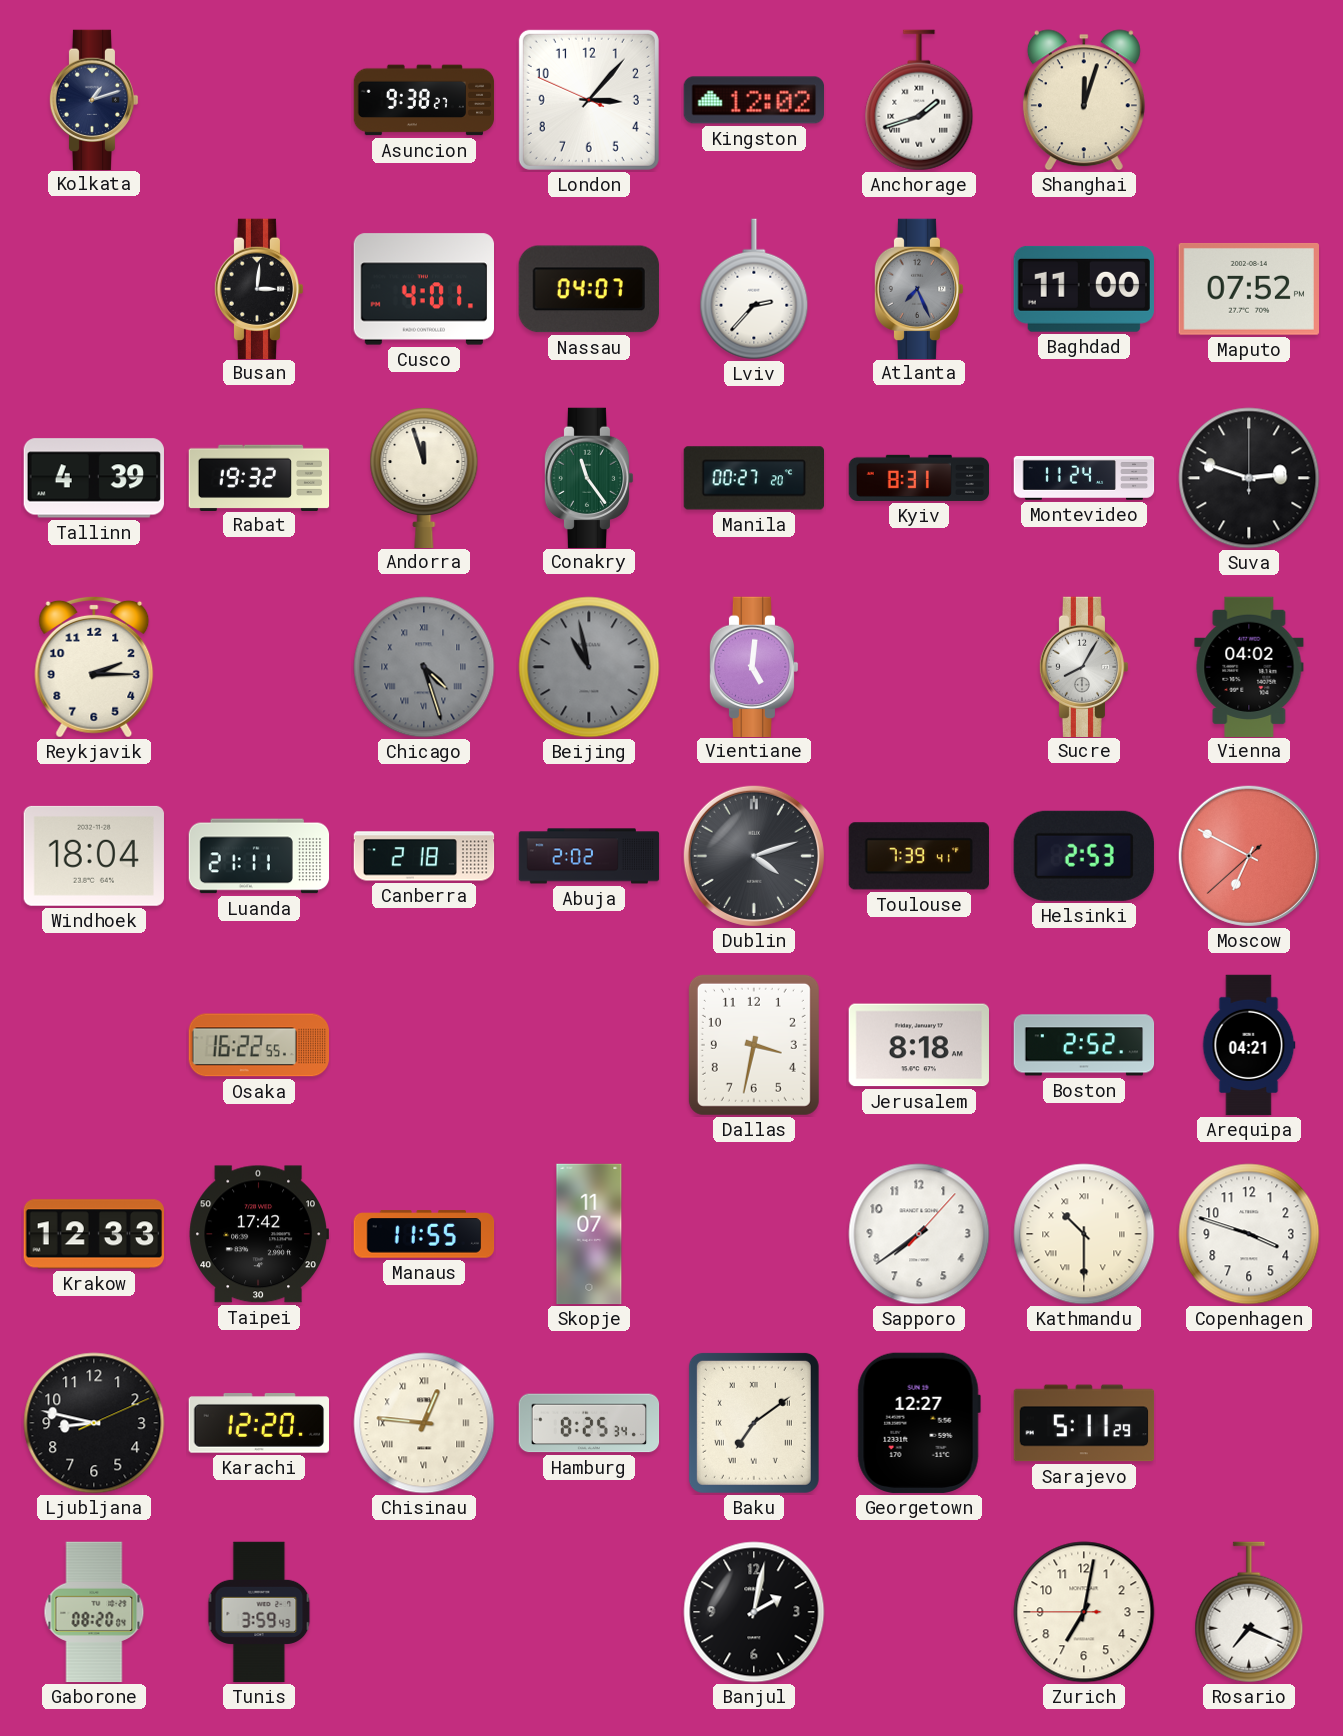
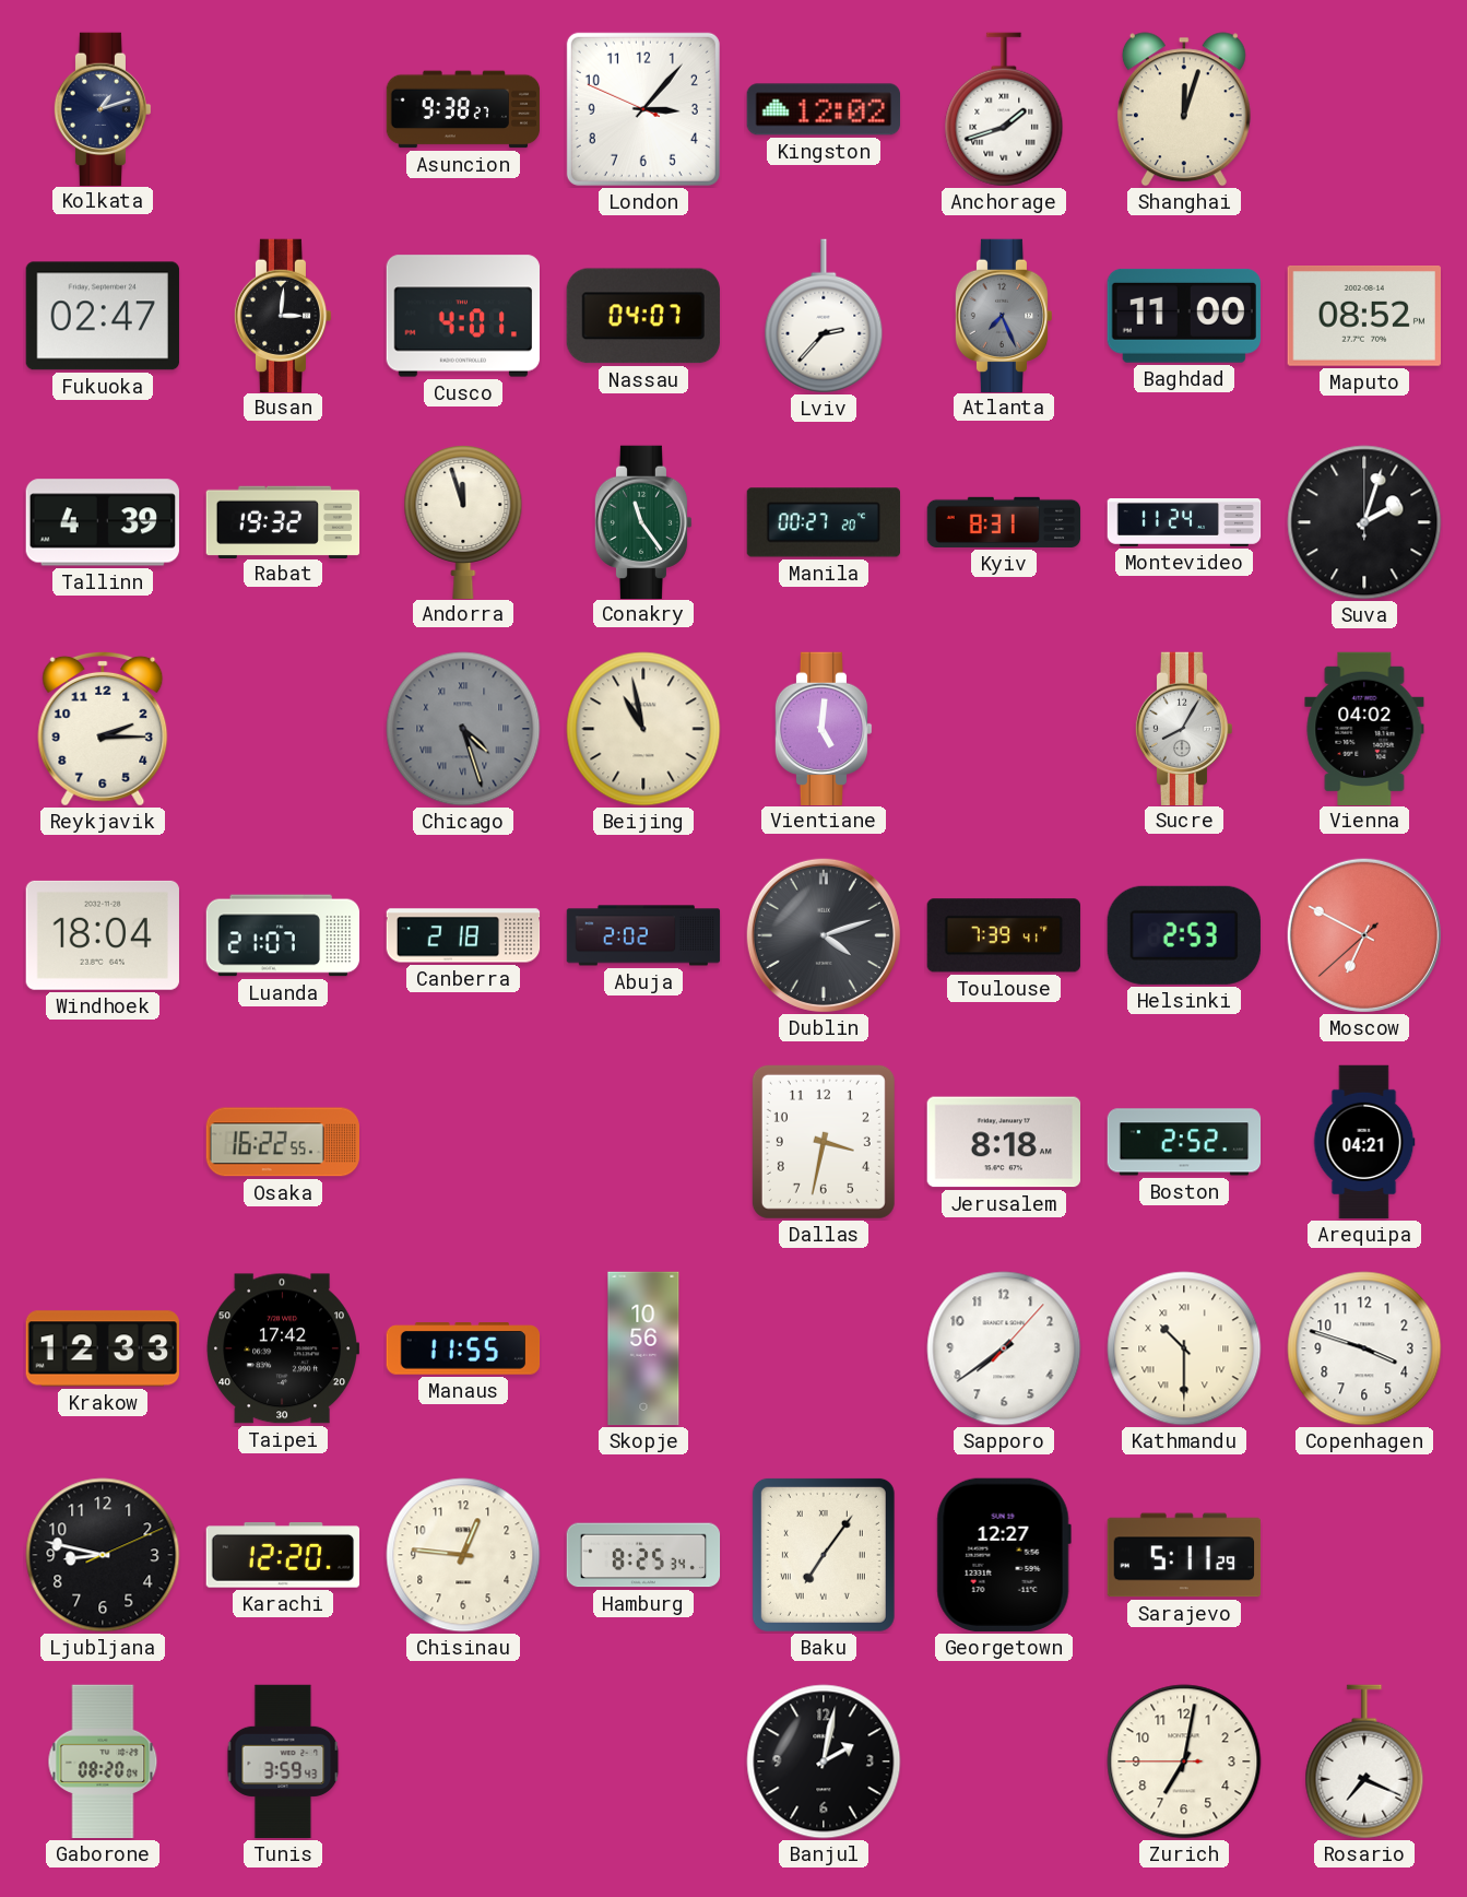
Fukuoka: none -> 02:47 (103, 316)
Maputo: 07:52 -> 08:52 (1363, 317)
Suva: 2:48 -> 2:03 (1364, 522)
Beijing dial: grey -> cream (643, 729)
Luanda: 21:11 -> 21:07 (283, 935)
Skopje: 11:07 -> 10:56 (643, 1348)
Chisinau numerals: Roman -> Arabic (463, 1555)
Baku: 7:09 -> 7:06 (824, 1555)
